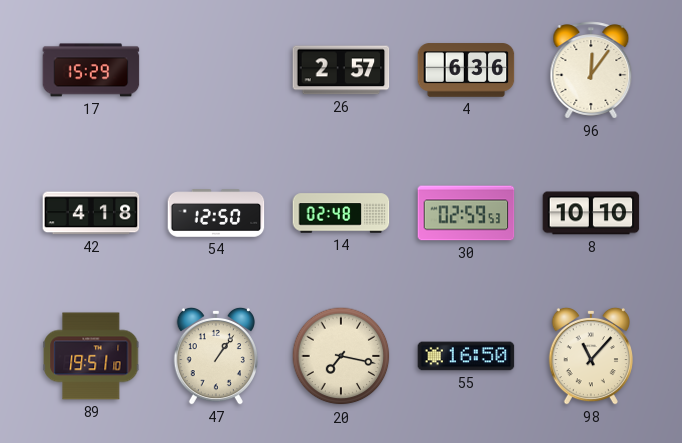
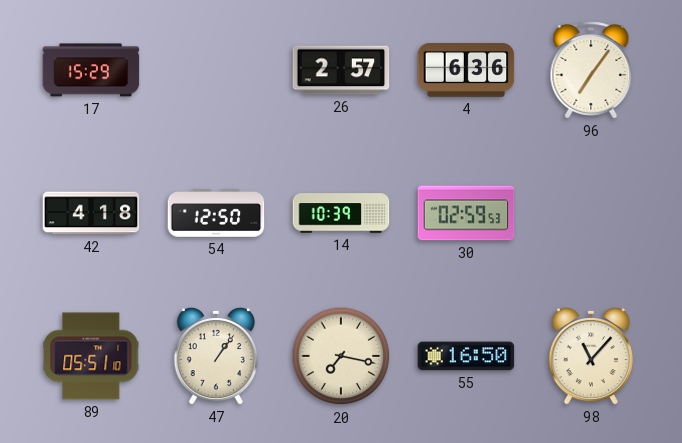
96: 12:06 -> 7:06 (591, 70)
14: 02:48 -> 10:39 (341, 213)
8: 10:10 -> none (591, 213)
89: 19:51 -> 05:51 (91, 356)
